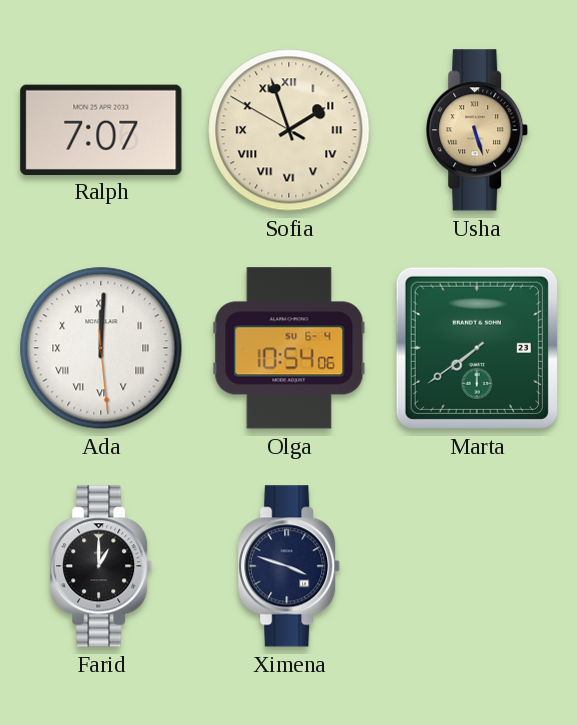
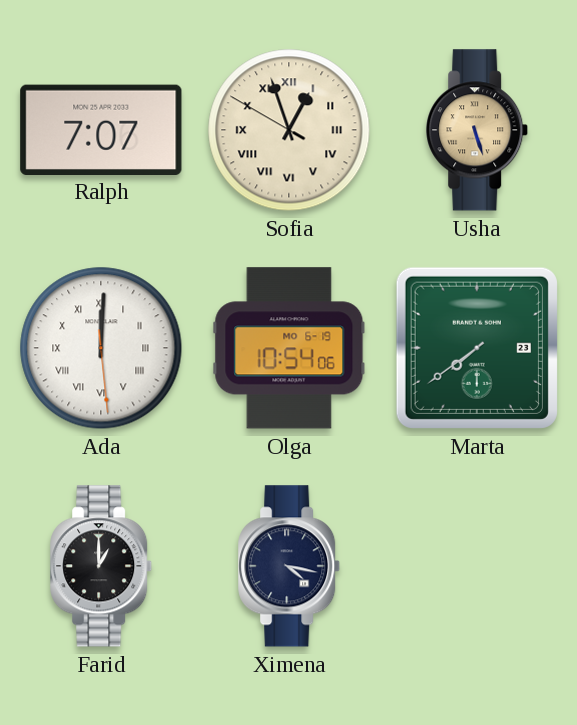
Sofia: 1:56 -> 12:56 (289, 130)
Olga date: SU 6-4 -> MO 6-19 (289, 348)
Ximena: 3:48 -> 4:17 (290, 566)
